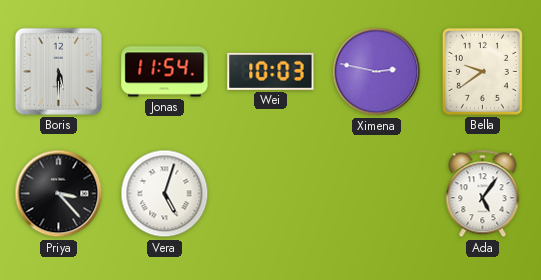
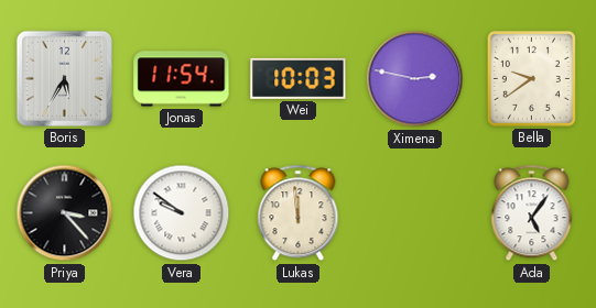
Boris: 5:30 -> 5:35 (64, 78)
Vera: 5:03 -> 9:51 (182, 213)
Lukas: none -> 11:59 (299, 213)
